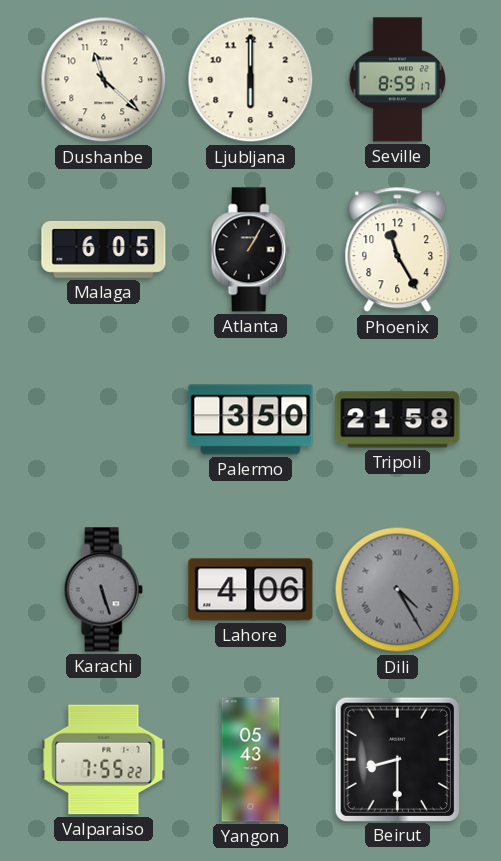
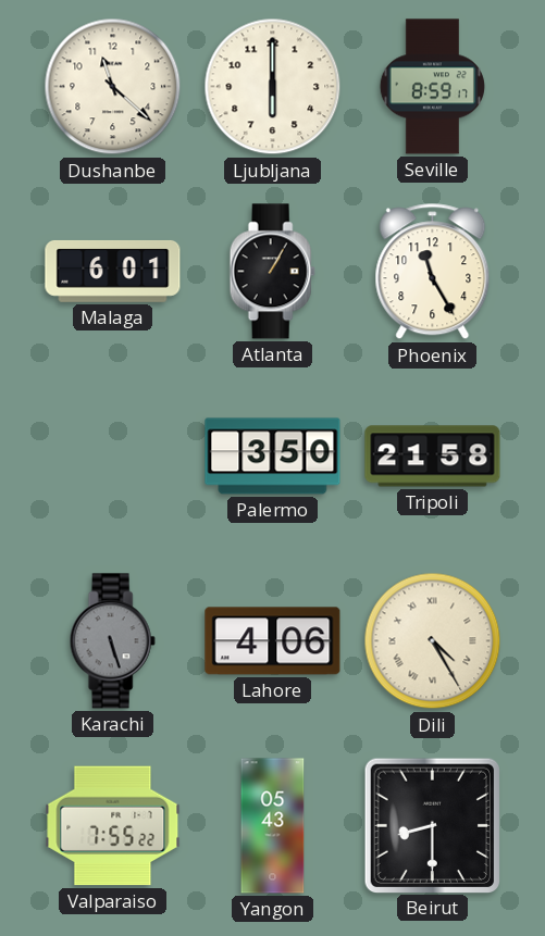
Malaga: 6:05 -> 6:01 (113, 272)
Dili dial: grey -> cream (433, 641)
